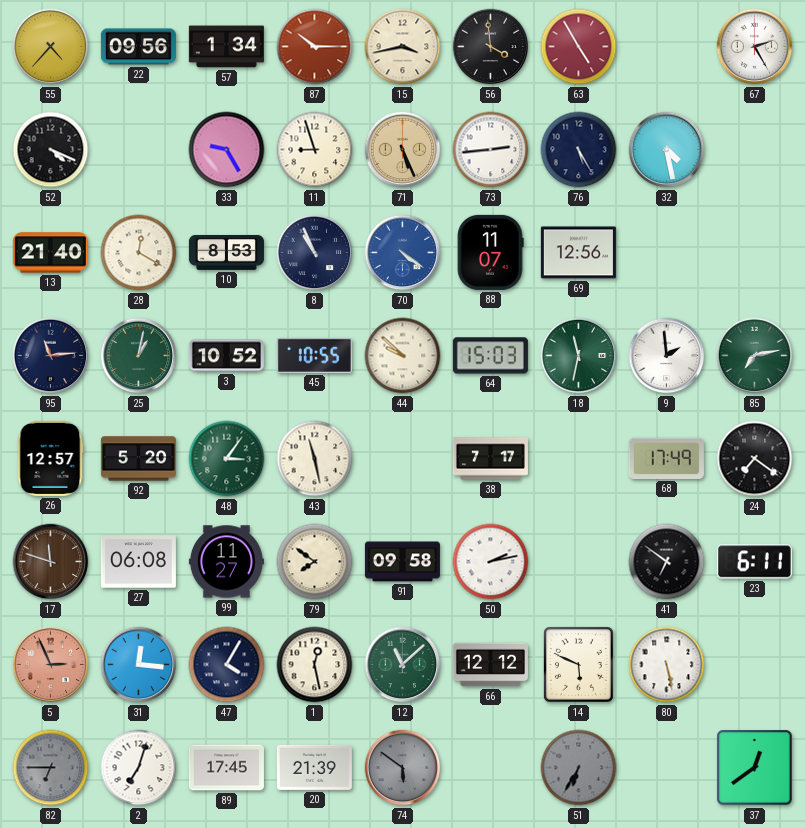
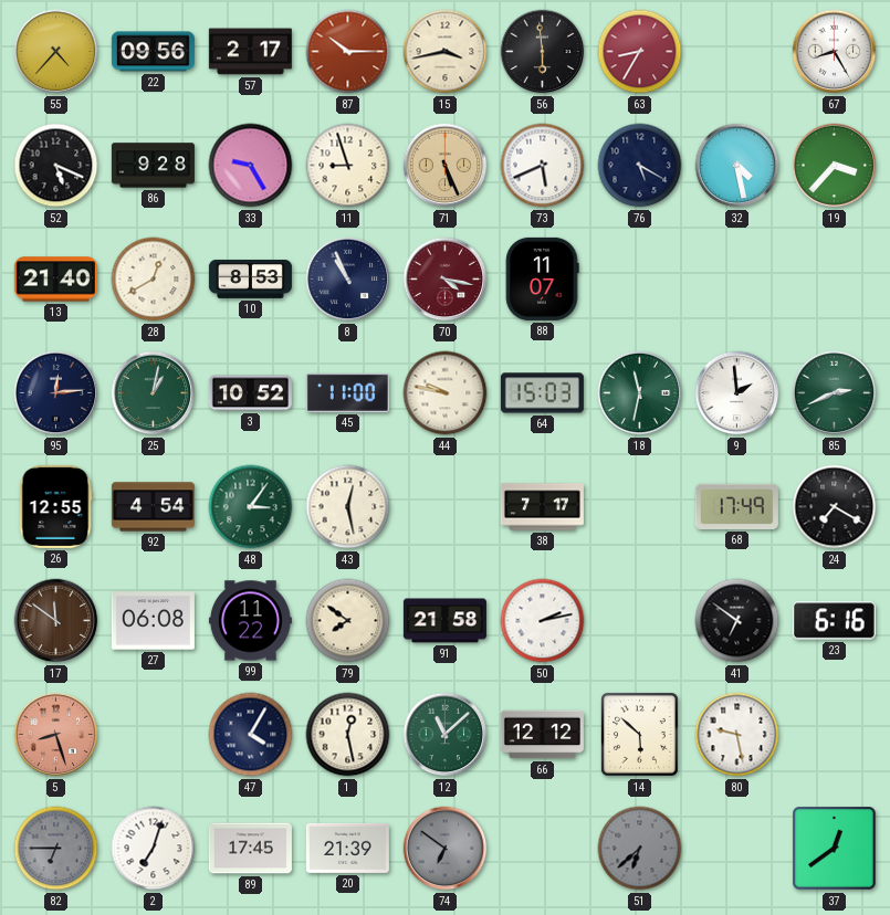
57: 1:34 -> 2:17 (250, 52)
56: 3:59 -> 5:59 (543, 52)
63: 4:55 -> 8:35 (640, 52)
67: 2:25 -> 8:25 (835, 52)
52: 4:19 -> 5:19 (56, 166)
86: none -> 9:28 (153, 166)
73: 2:44 -> 5:41 (543, 166)
76: 5:25 -> 5:20 (640, 166)
19: none -> 3:37 (835, 166)
28: 12:20 -> 12:40 (154, 280)
70: 4:21 -> 4:17 (446, 280)
70 dial: blue -> burgundy (446, 280)
69: 12:56 -> none (578, 253)
95: 11:14 -> 12:14 (56, 393)
45: 10:55 -> 11:00 (347, 392)
44: 9:52 -> 9:47 (446, 393)
85: 7:13 -> 2:41 (835, 393)
26: 12:57 -> 12:55 (55, 506)
92: 5:20 -> 4:54 (153, 507)
43: 11:28 -> 12:28 (348, 507)
24: 7:21 -> 7:20 (835, 507)
17: 11:48 -> 11:51 (56, 621)
99: 11:27 -> 11:22 (250, 621)
91: 09:58 -> 21:58 (444, 621)
23: 6:11 -> 6:16 (834, 621)
5: 2:56 -> 8:27 (56, 735)
31: 12:16 -> none (139, 665)
14: 5:49 -> 5:52 (640, 735)
80: 5:28 -> 9:28 (737, 735)
74: 5:51 -> 6:51 (446, 849)
51: 6:35 -> 6:38 (640, 849)
